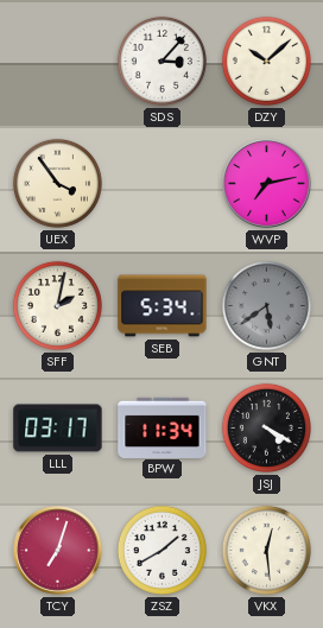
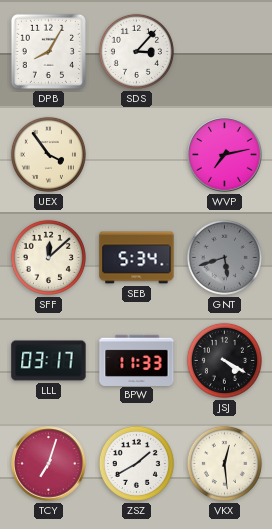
DPB: none -> 8:05 (48, 51)
DZY: 10:08 -> none (266, 61)
SFF: 2:02 -> 12:08 (48, 257)
GNT: 5:39 -> 5:42 (224, 257)
BPW: 11:34 -> 11:33 (137, 360)
